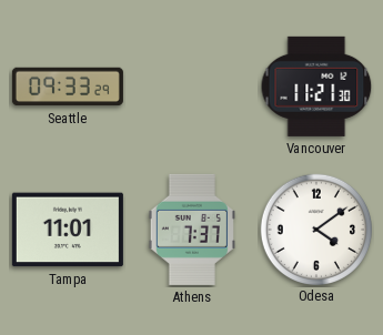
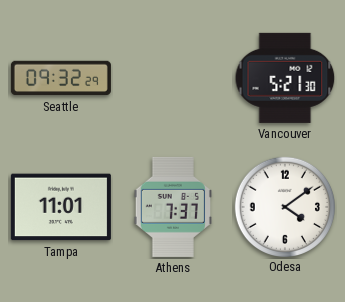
Seattle: 09:33 -> 09:32 (61, 78)
Vancouver: 11:21 -> 5:21 (285, 78)
